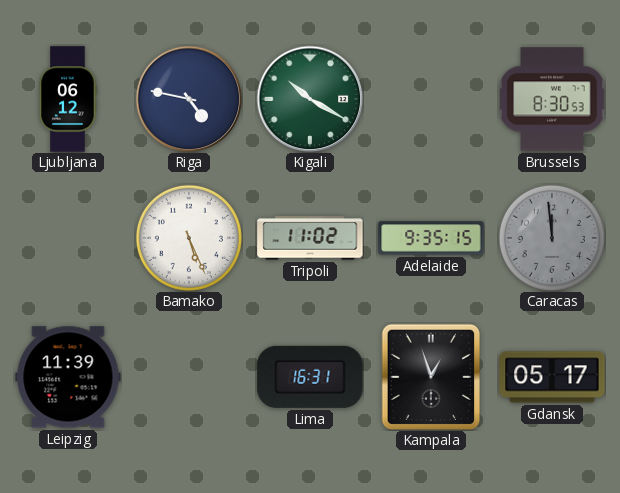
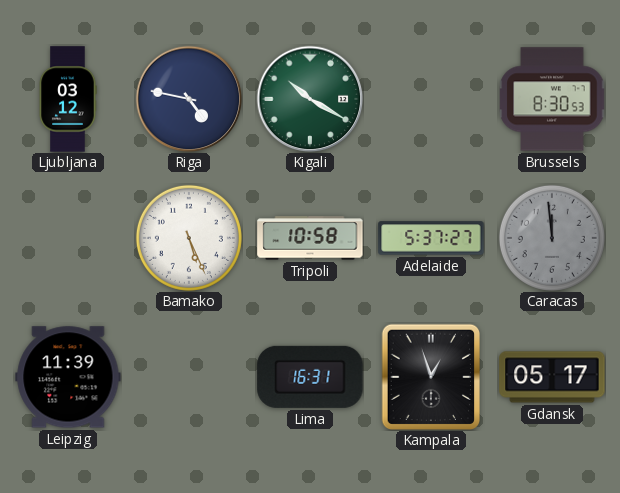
Ljubljana: 06:12 -> 03:12 (68, 99)
Tripoli: 11:02 -> 10:58 (310, 238)
Adelaide: 9:35 -> 5:37 (431, 238)
